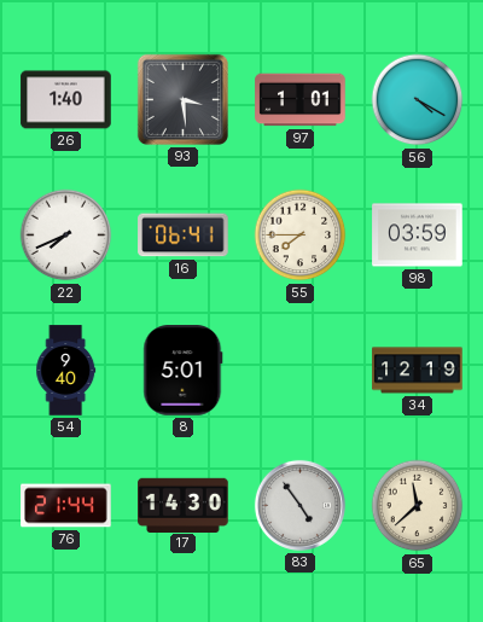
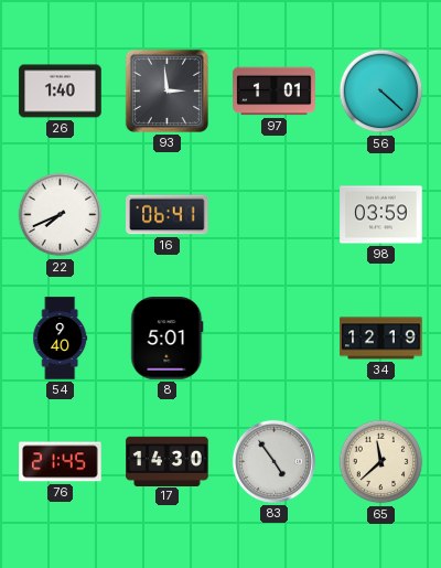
93: 3:29 -> 2:59 (166, 90)
56: 4:20 -> 4:22 (381, 92)
55: 7:45 -> none (301, 236)
76: 21:44 -> 21:45 (61, 462)
